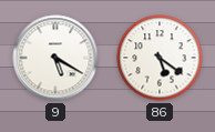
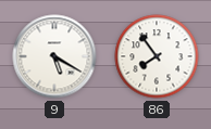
86: 5:21 -> 7:54 (157, 56)
